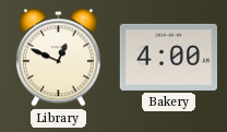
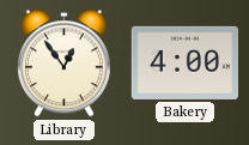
Library: 12:49 -> 12:54 (63, 64)
